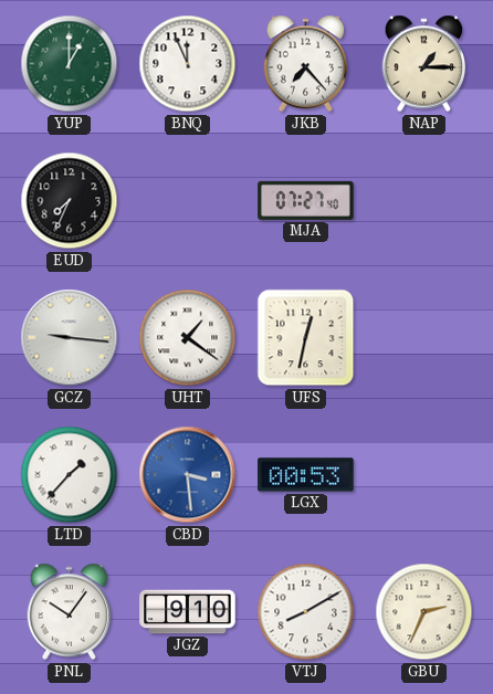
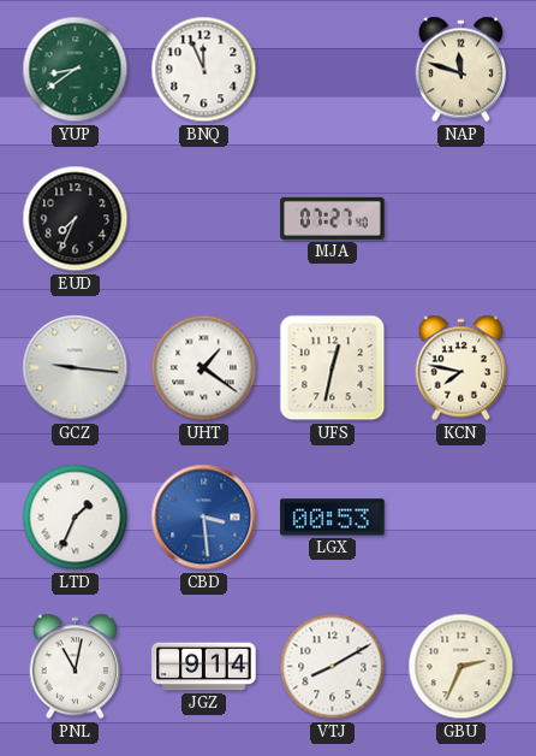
YUP: 1:00 -> 8:39 (76, 70)
JKB: 7:23 -> none (306, 64)
NAP: 1:15 -> 11:48 (461, 70)
KCN: none -> 7:47 (461, 368)
LTD: 1:37 -> 1:34 (76, 518)
PNL: 10:06 -> 11:02 (76, 667)
JGZ: 9:10 -> 9:14 (204, 667)
